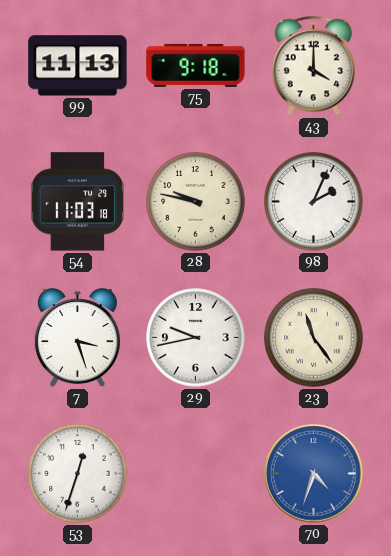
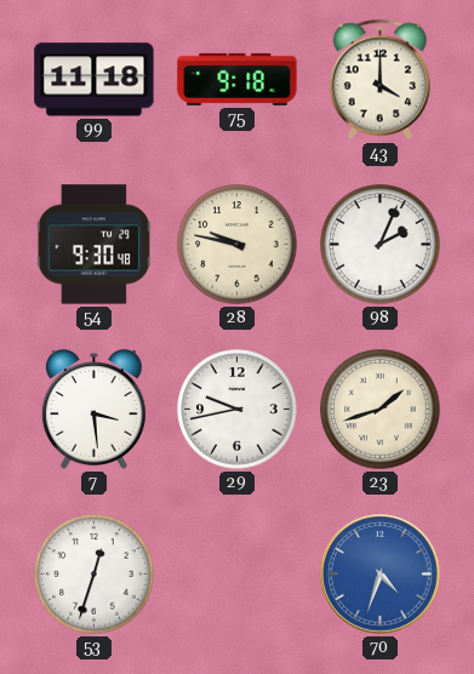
99: 11:13 -> 11:18 (95, 80)
54: 11:03 -> 9:30 (95, 245)
7: 3:27 -> 3:29 (93, 410)
23: 11:24 -> 1:42 (381, 410)
